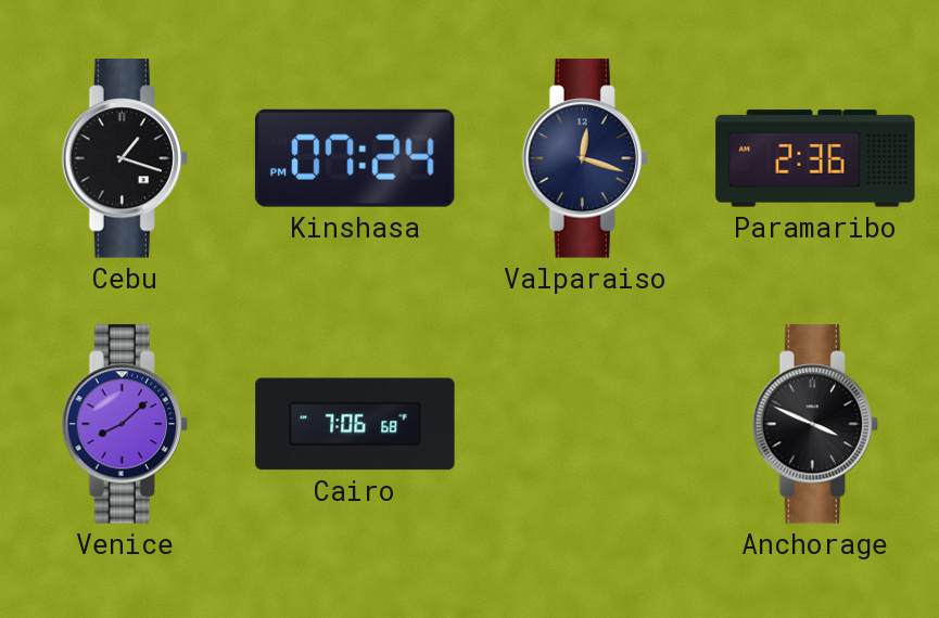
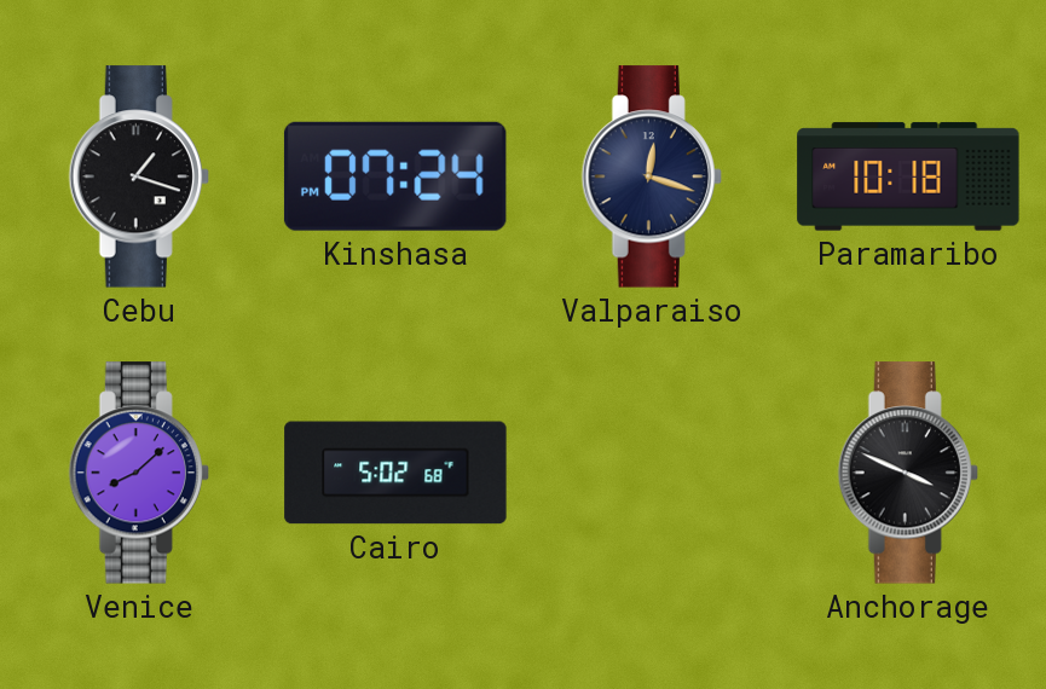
Paramaribo: 2:36 -> 10:18 (908, 176)
Cairo: 7:06 -> 5:02 (395, 473)
